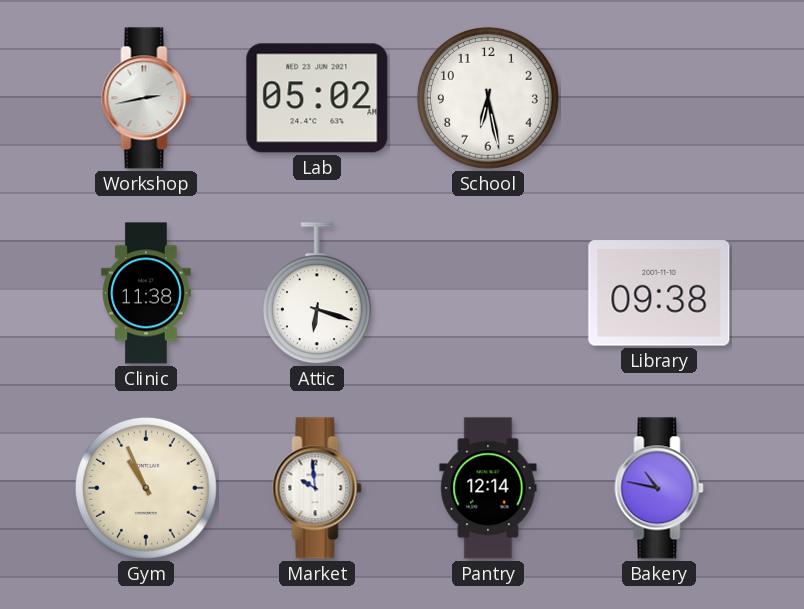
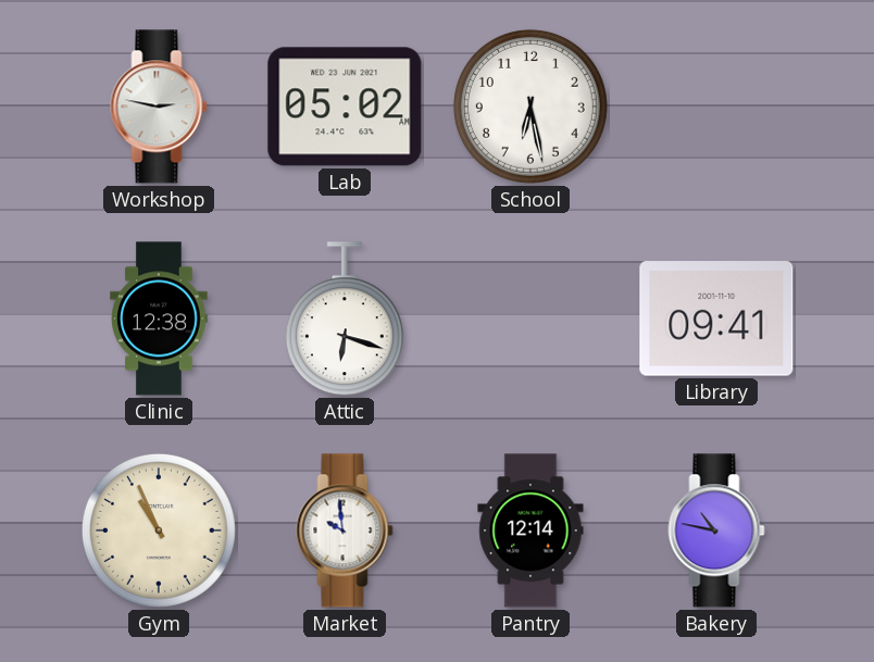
Workshop: 2:43 -> 2:47 (159, 107)
Clinic: 11:38 -> 12:38 (159, 318)
Library: 09:38 -> 09:41 (716, 318)
